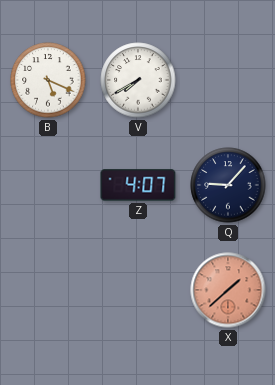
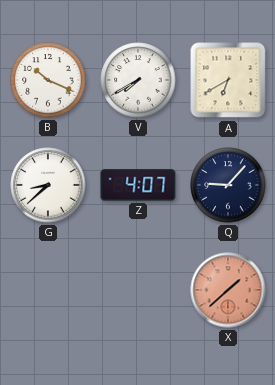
B: 5:19 -> 10:19 (48, 80)
A: none -> 6:40 (228, 80)
G: none -> 8:38 (48, 185)
